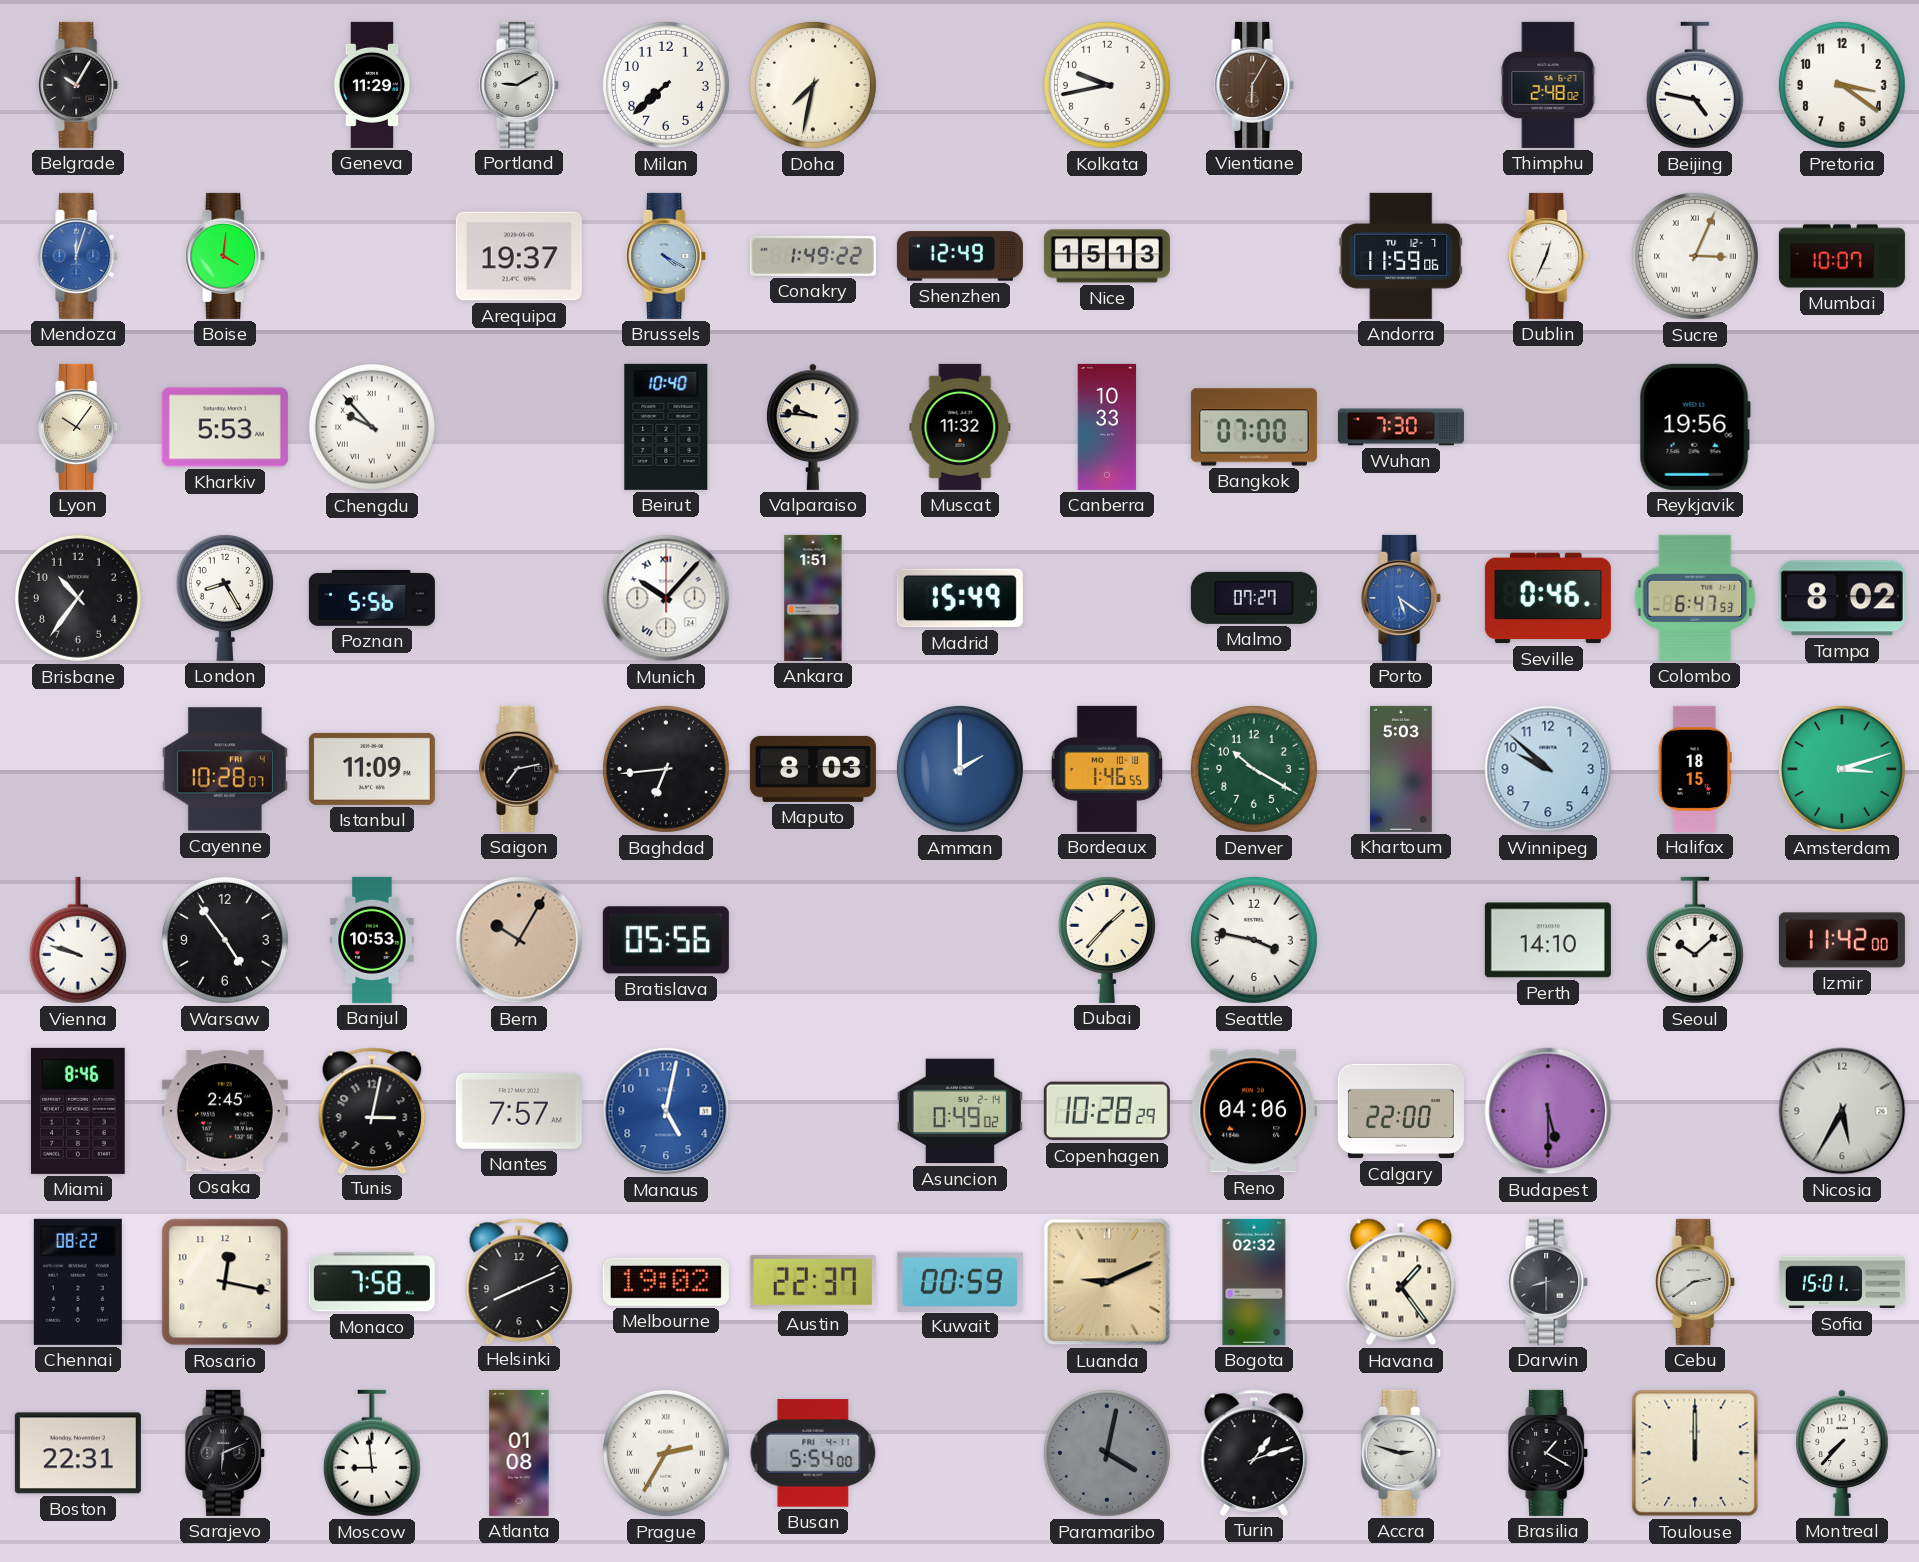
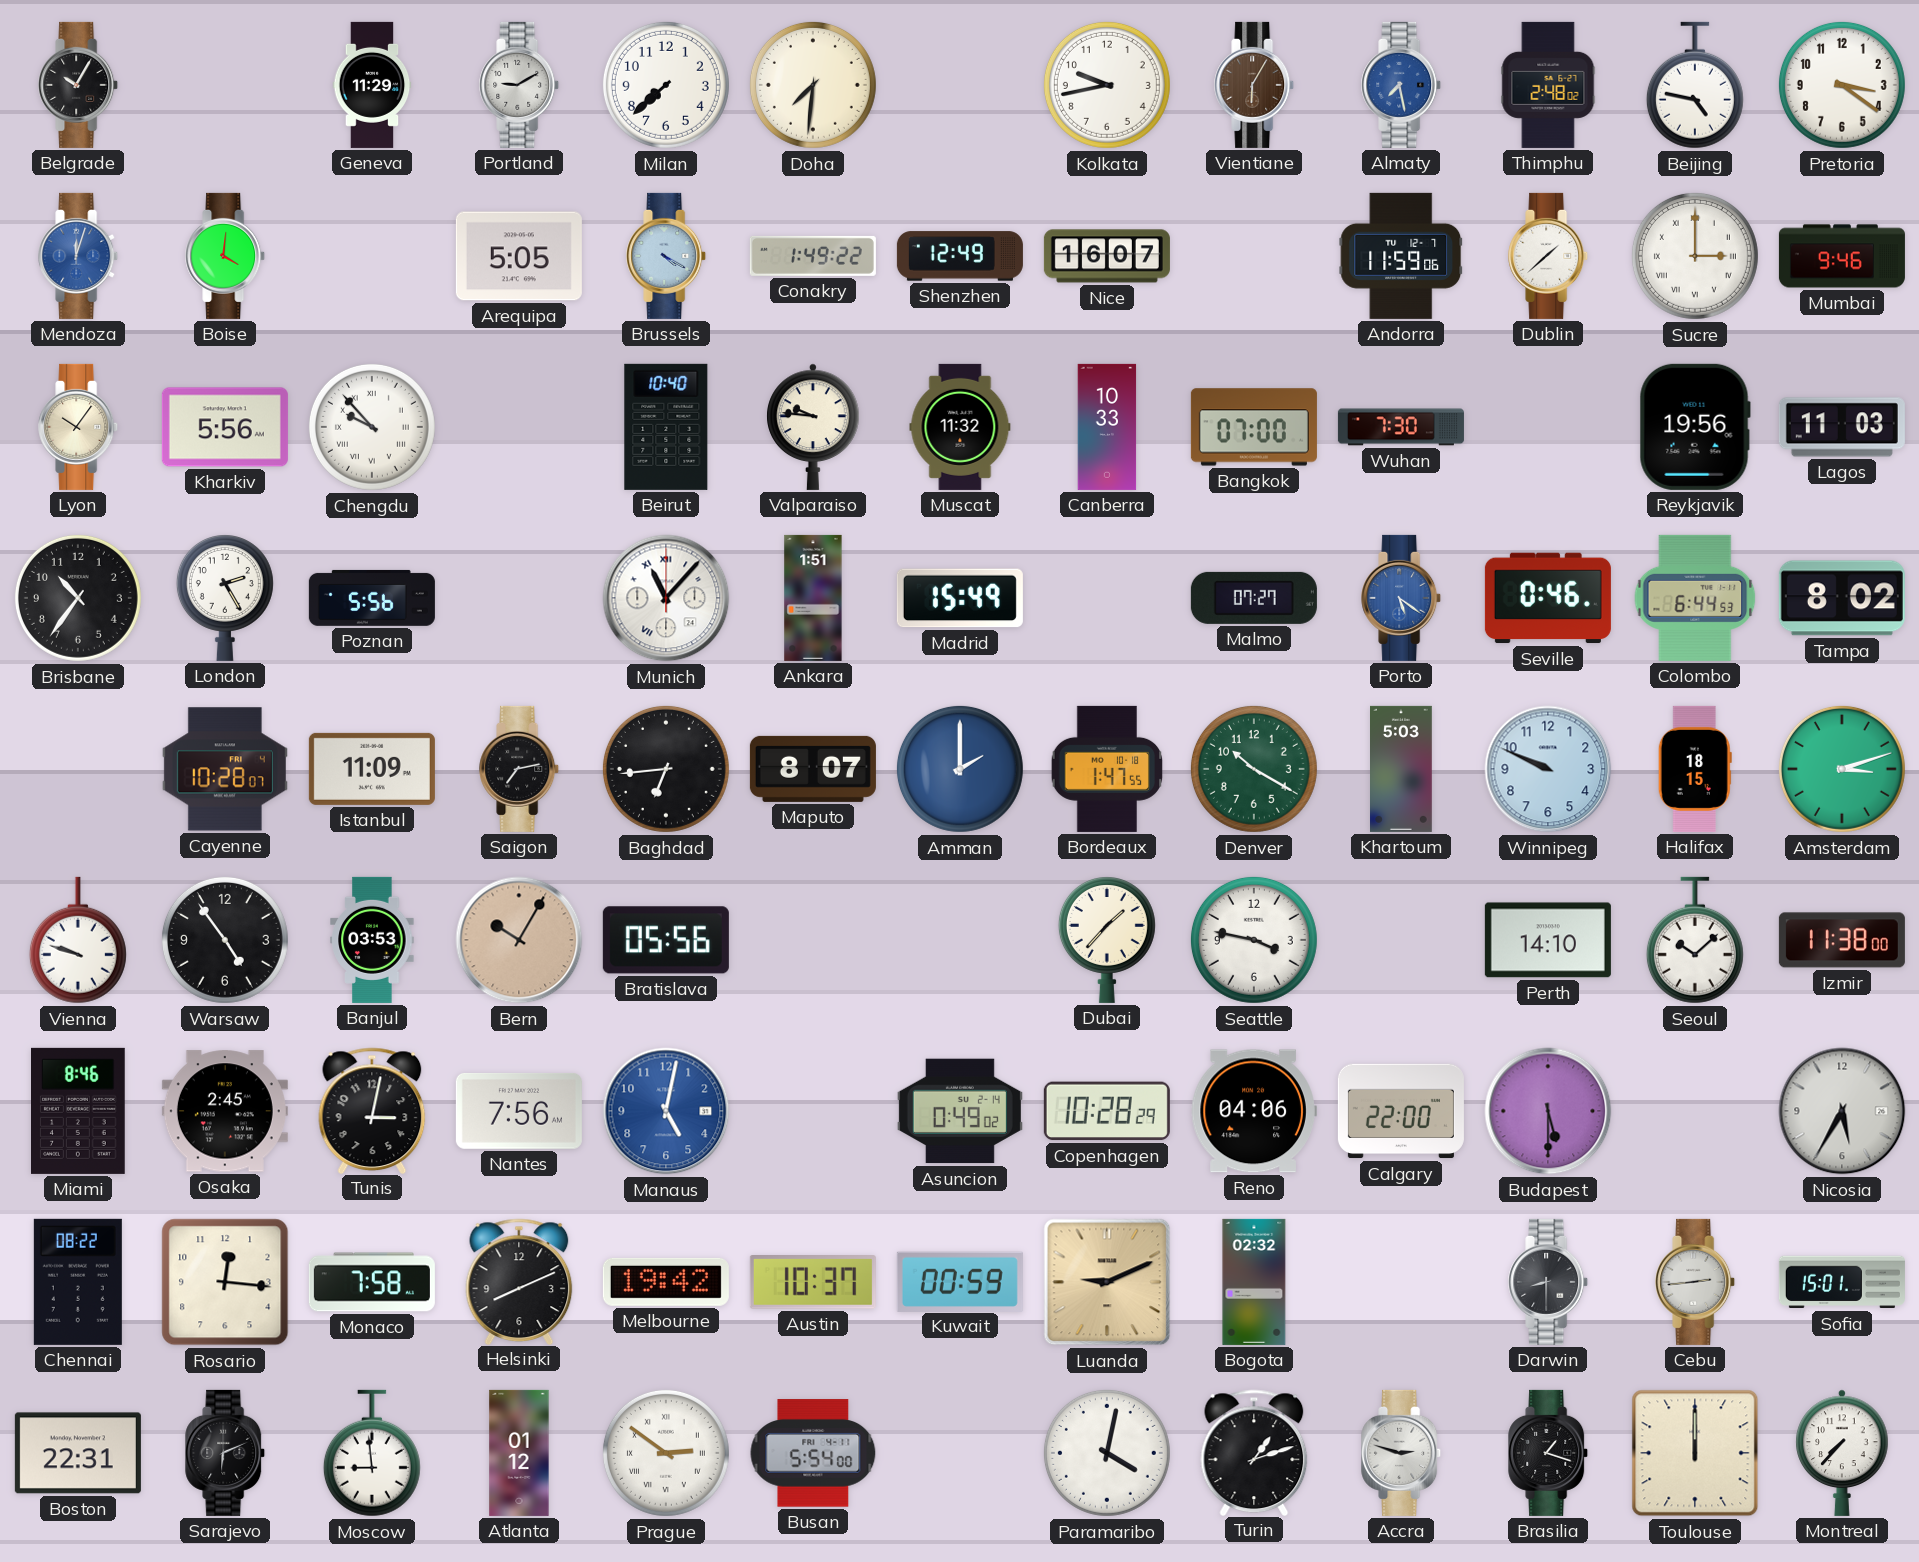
Doha: 7:32 -> 7:31 (813, 85)
Almaty: none -> 7:28 (1402, 85)
Arequipa: 19:37 -> 5:05 (519, 256)
Nice: 15:13 -> 16:07 (1107, 256)
Dublin: 12:34 -> 1:38 (1549, 256)
Sucre: 3:04 -> 3:00 (1695, 256)
Mumbai: 10:07 -> 9:46 (1842, 256)
Kharkiv: 5:53 -> 5:56 (225, 427)
Lagos: none -> 11:03 (1842, 427)
London: 8:25 -> 2:25 (225, 598)
Munich: 10:07 -> 11:07 (666, 598)
Colombo: 6:47 -> 6:44 (1695, 598)
Maputo: 8:03 -> 8:07 (813, 769)
Bordeaux: 1:46 -> 1:47 (1106, 769)
Winnipeg: 9:52 -> 9:49 (1548, 769)
Banjul: 10:53 -> 03:53 (372, 940)
Izmir: 11:42 -> 11:38 (1842, 940)
Nantes: 7:57 -> 7:56 (519, 1111)
Rosario: 12:17 -> 12:16 (225, 1282)
Melbourne: 19:02 -> 19:42 (666, 1282)
Austin: 22:37 -> 10:37 (813, 1283)
Havana: 1:24 -> none (1401, 1282)
Cebu: 2:39 -> 2:44 (1696, 1282)
Atlanta: 01:08 -> 01:12 (519, 1453)
Prague: 2:35 -> 2:51 (666, 1453)
Paramaribo dial: grey -> white (1107, 1453)
Brasilia: 1:20 -> 1:18 (1549, 1453)
